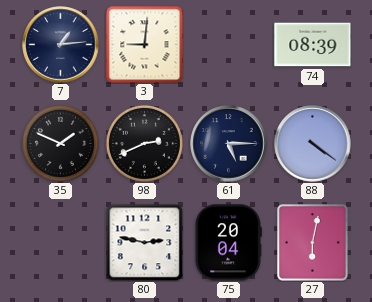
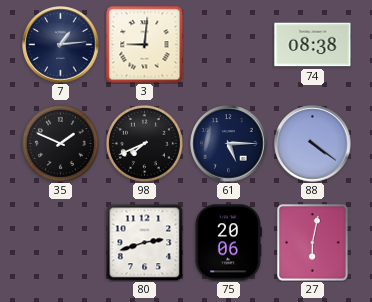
74: 08:39 -> 08:38 (313, 45)
98: 2:41 -> 7:41 (144, 143)
80: 2:47 -> 2:42 (144, 242)
75: 20:04 -> 20:06 (228, 243)
